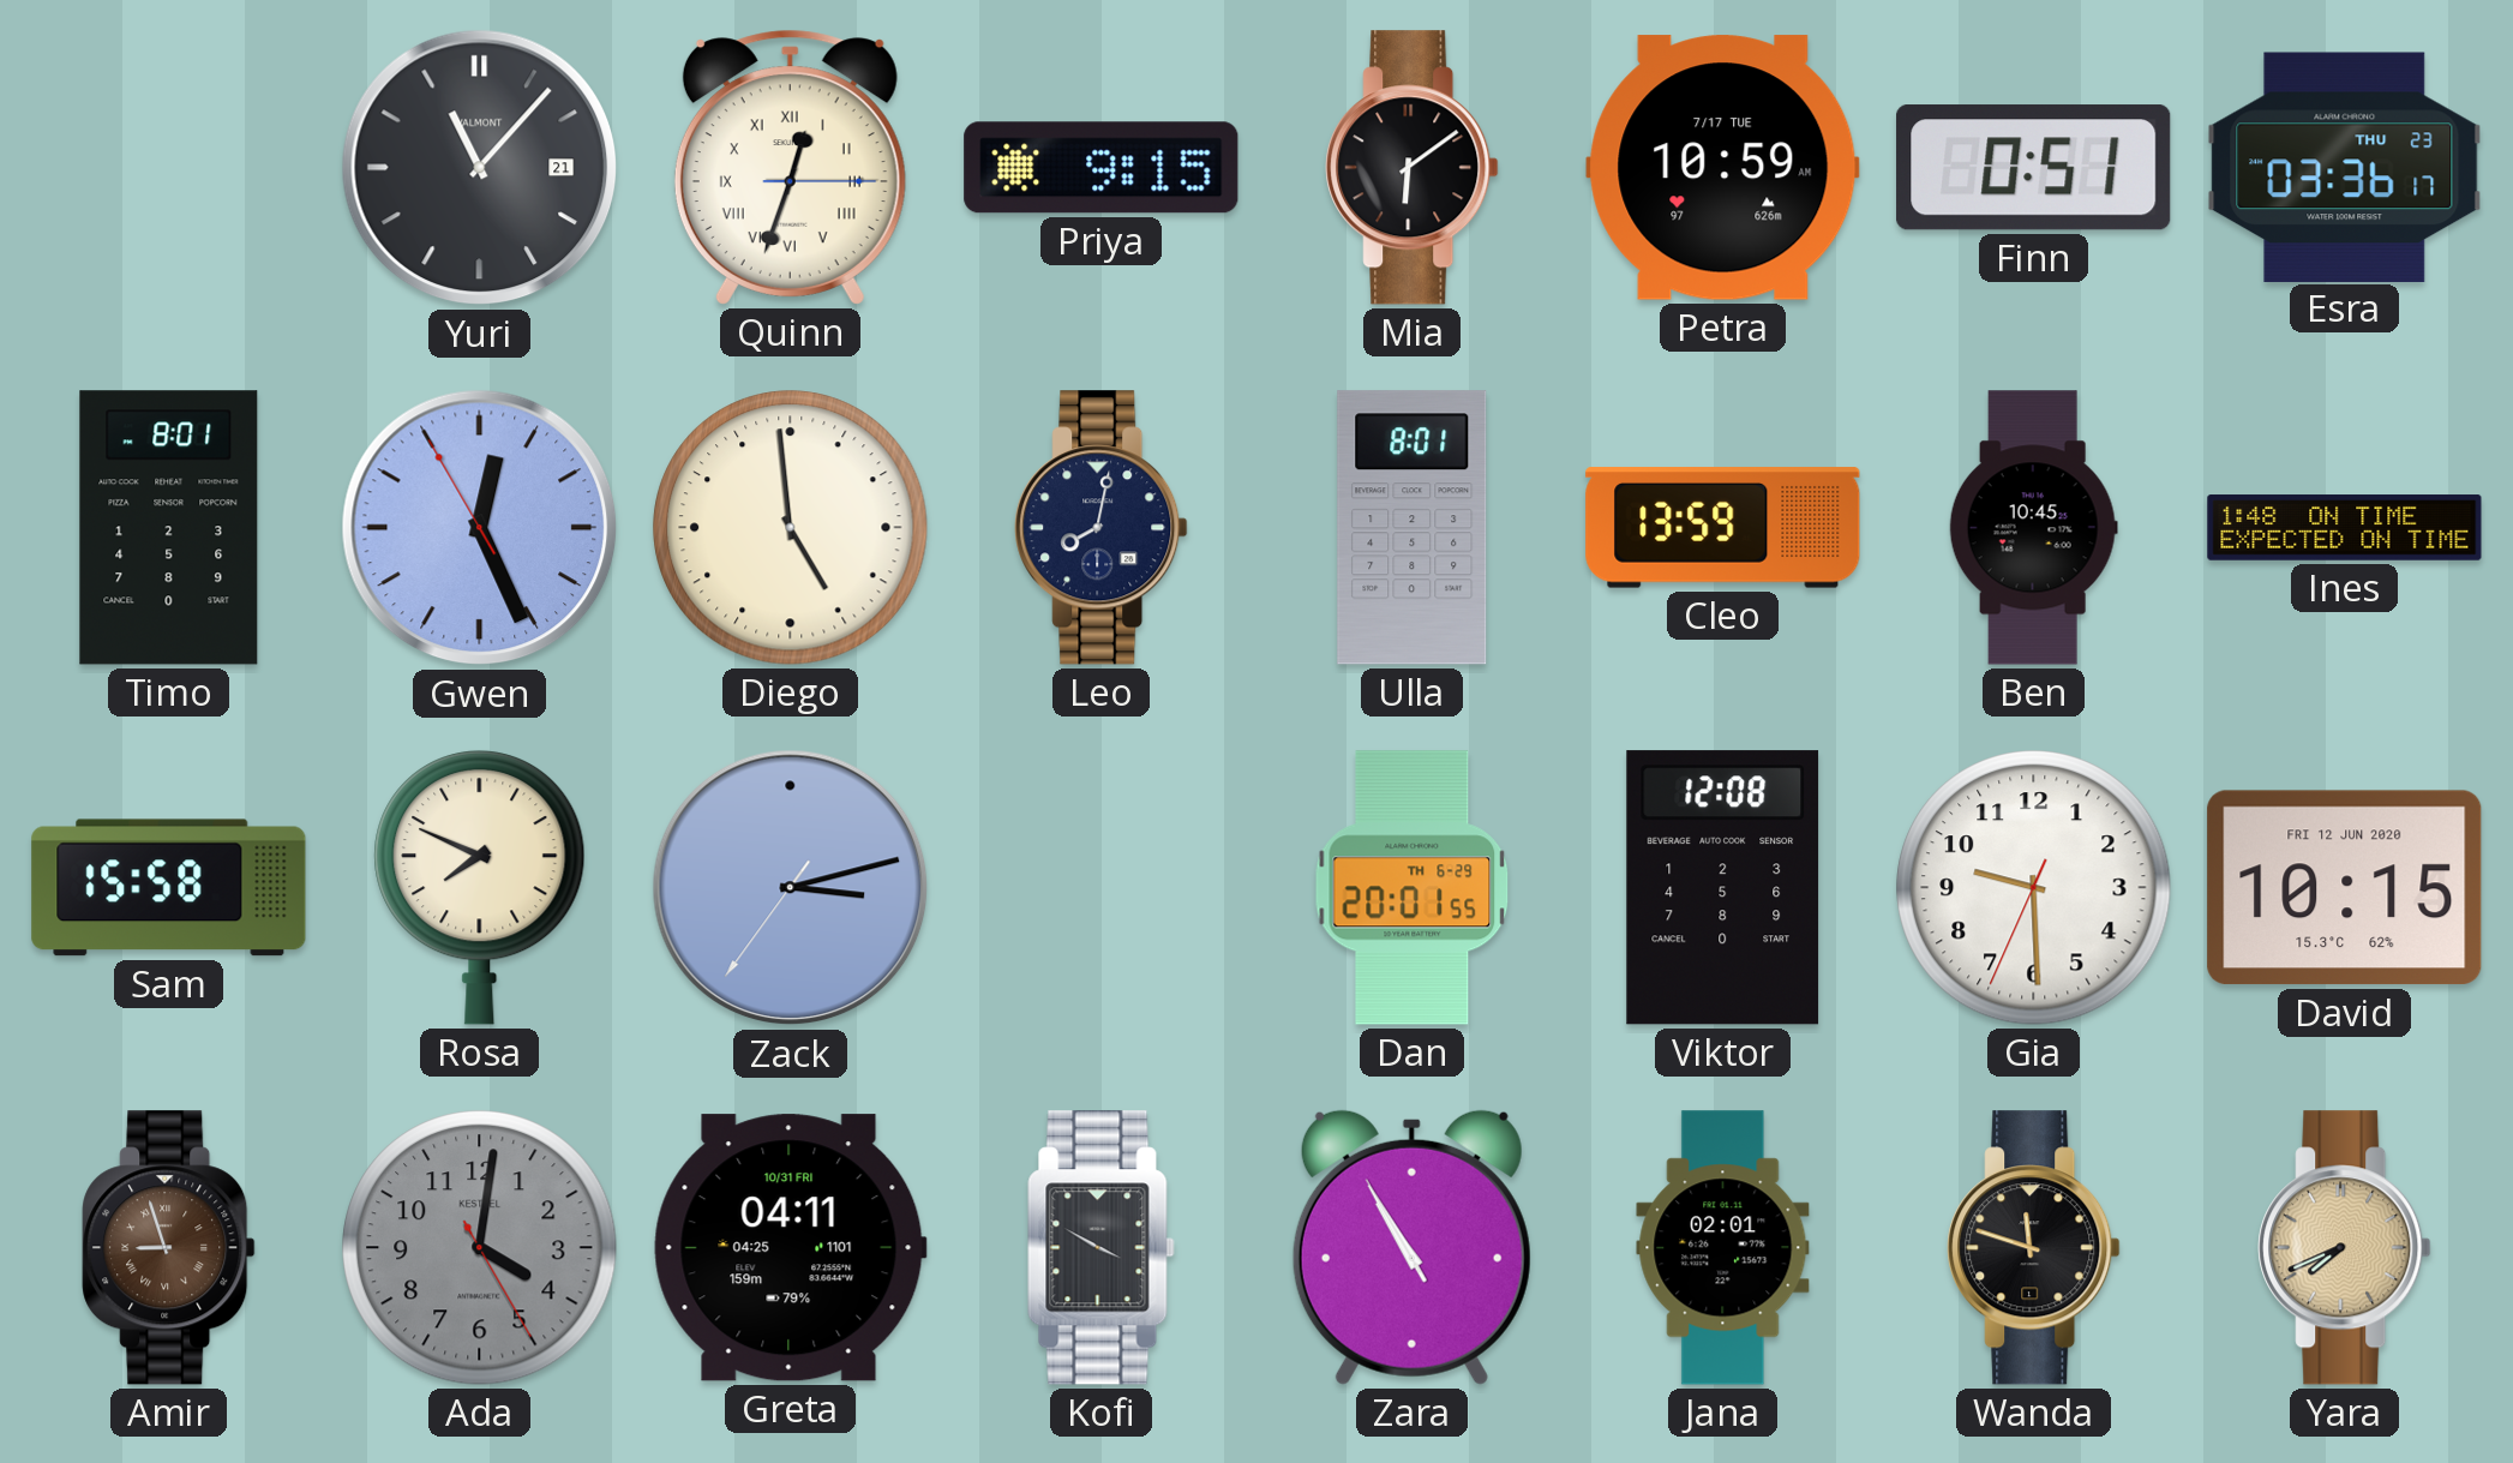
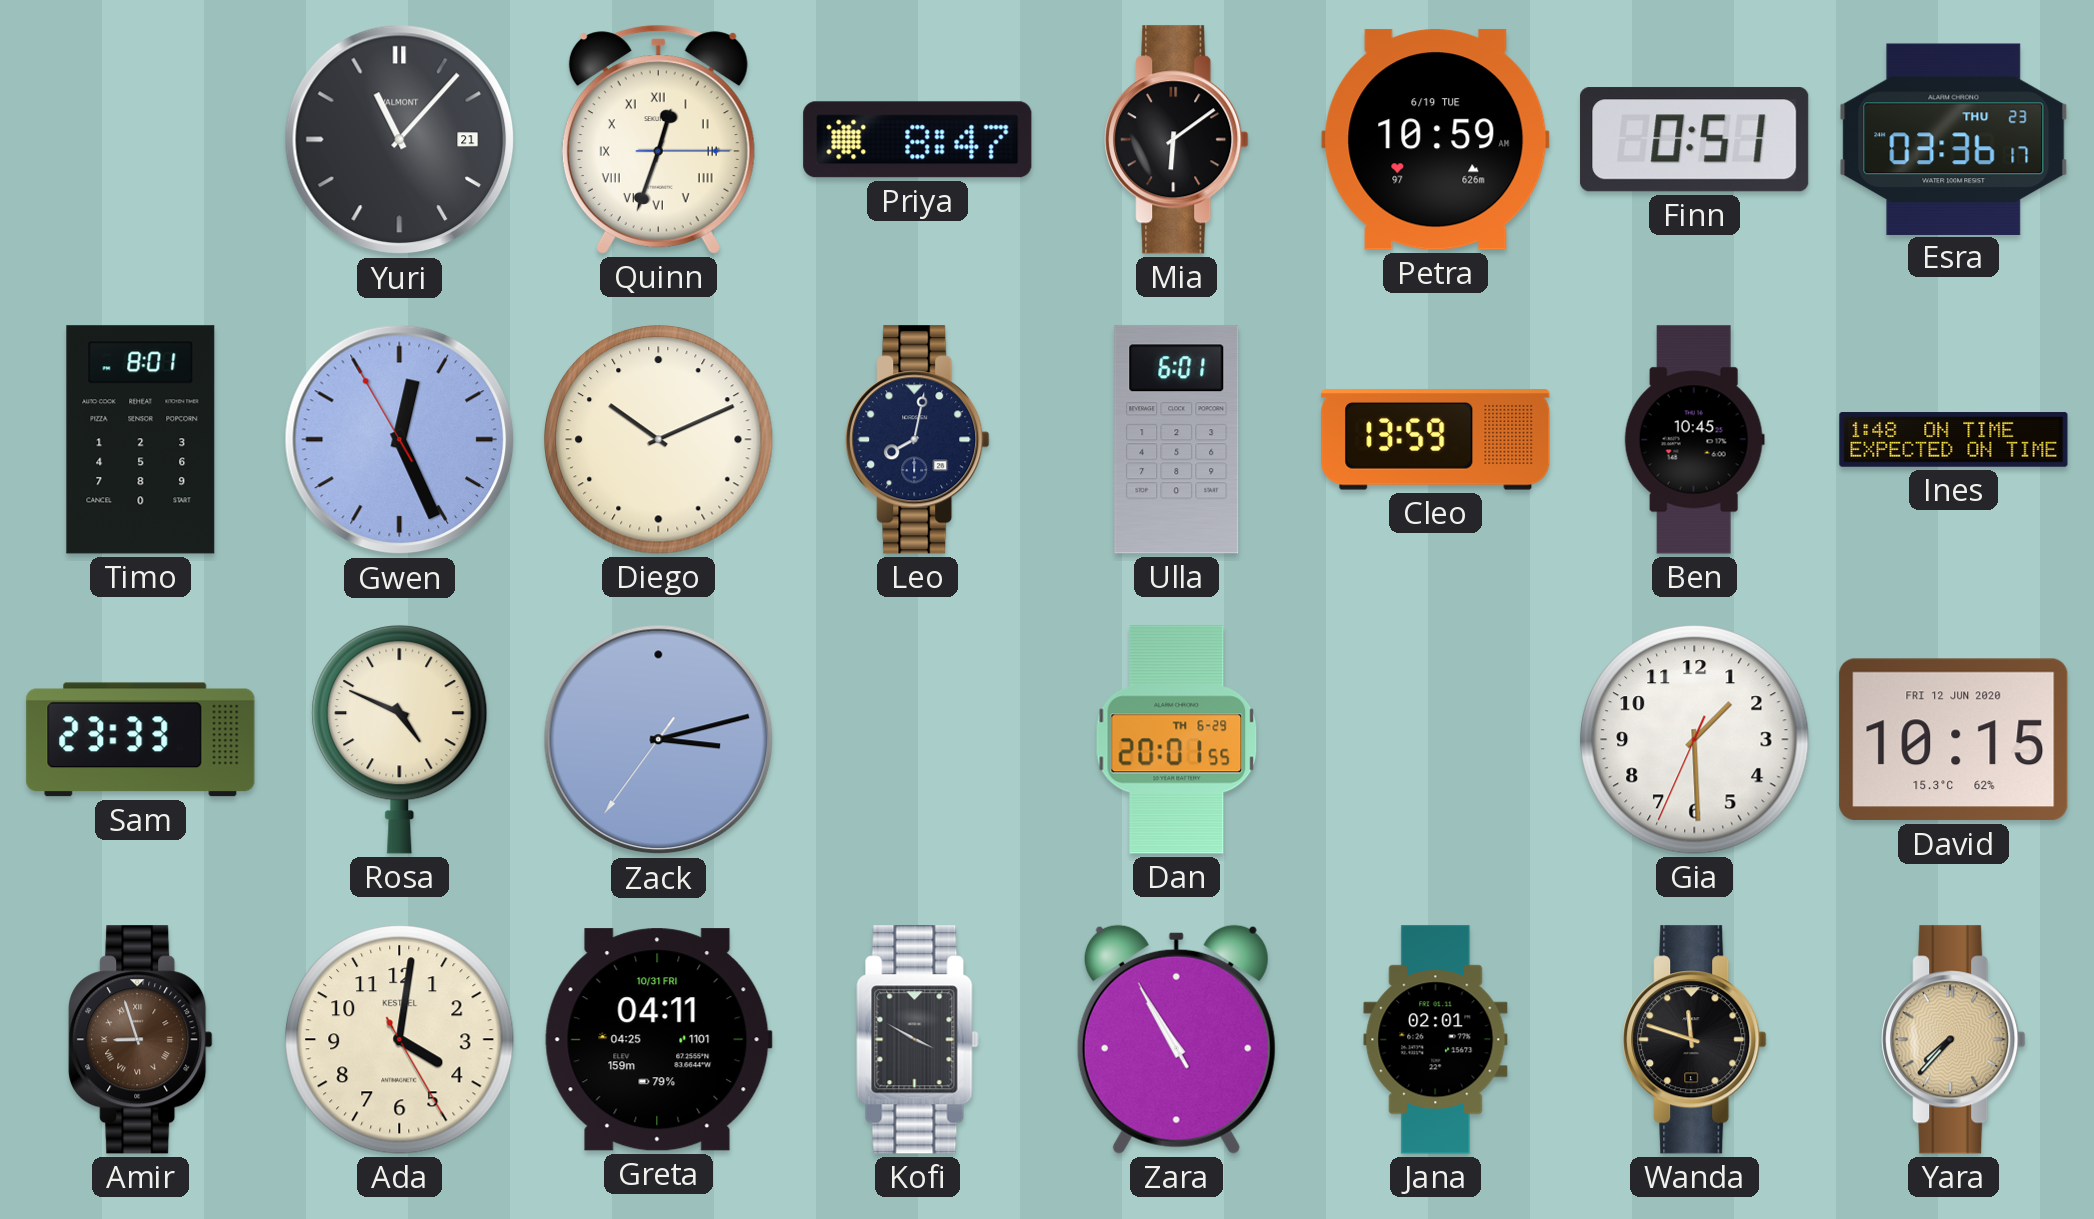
Priya: 9:15 -> 8:47 (918, 140)
Petra date: 7/17 TUE -> 6/19 TUE (1436, 140)
Diego: 4:59 -> 10:11 (659, 440)
Ulla: 8:01 -> 6:01 (1177, 440)
Sam: 15:58 -> 23:33 (141, 740)
Rosa: 7:49 -> 4:49 (400, 739)
Viktor: 12:08 -> none (1723, 888)
Gia: 9:29 -> 1:29 (1695, 740)
Ada dial: grey -> cream (400, 1040)
Yara: 7:41 -> 7:37 (1954, 1040)
